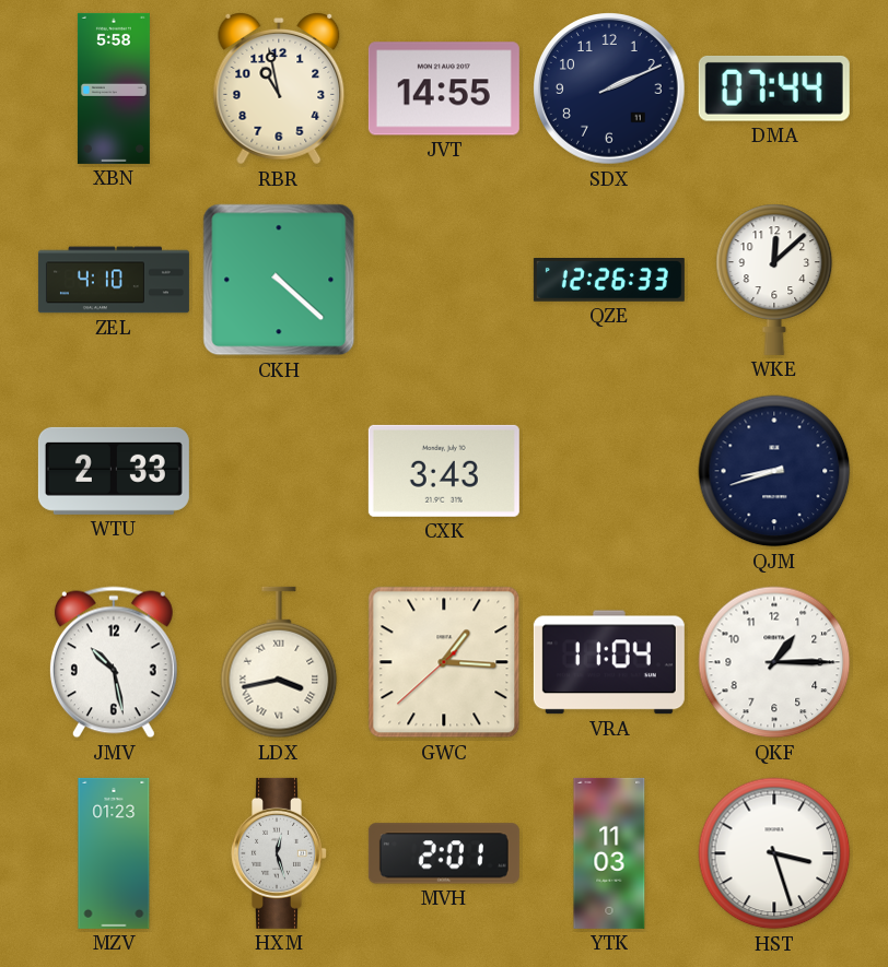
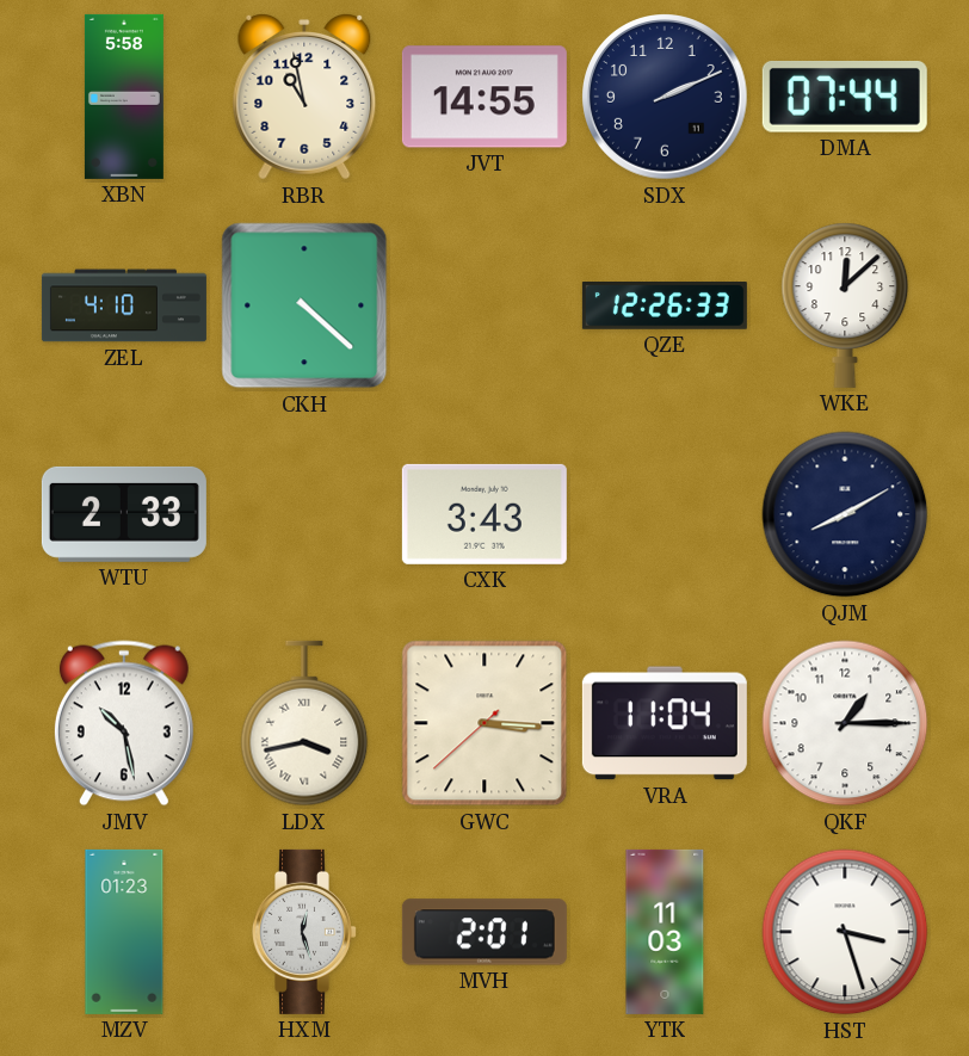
QJM: 8:42 -> 8:10 (845, 514)
GWC: 1:15 -> 3:15 (484, 723)
